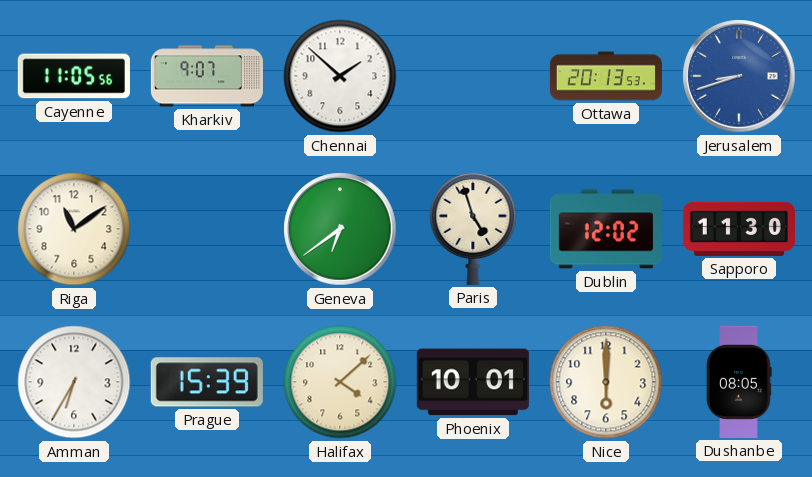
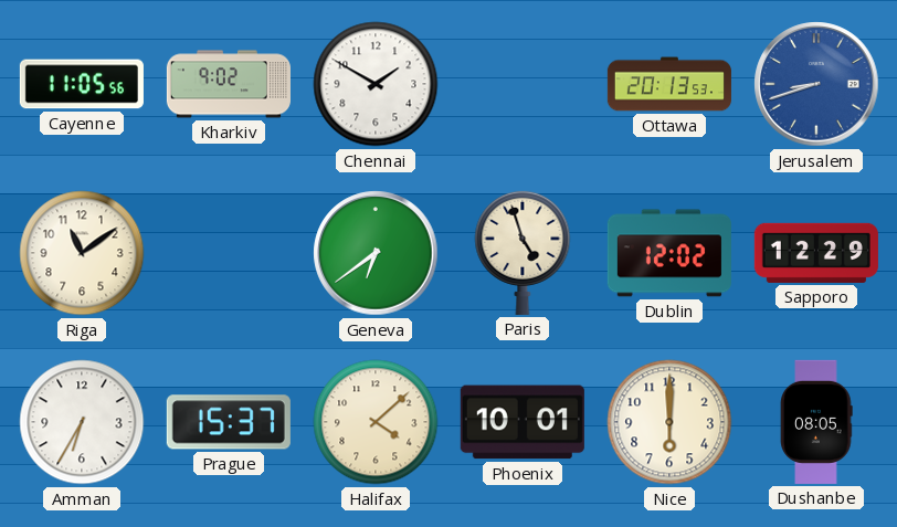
Kharkiv: 9:07 -> 9:02 (229, 84)
Chennai: 1:52 -> 1:50 (376, 84)
Sapporo: 11:30 -> 12:29 (816, 253)
Prague: 15:39 -> 15:37 (229, 422)
